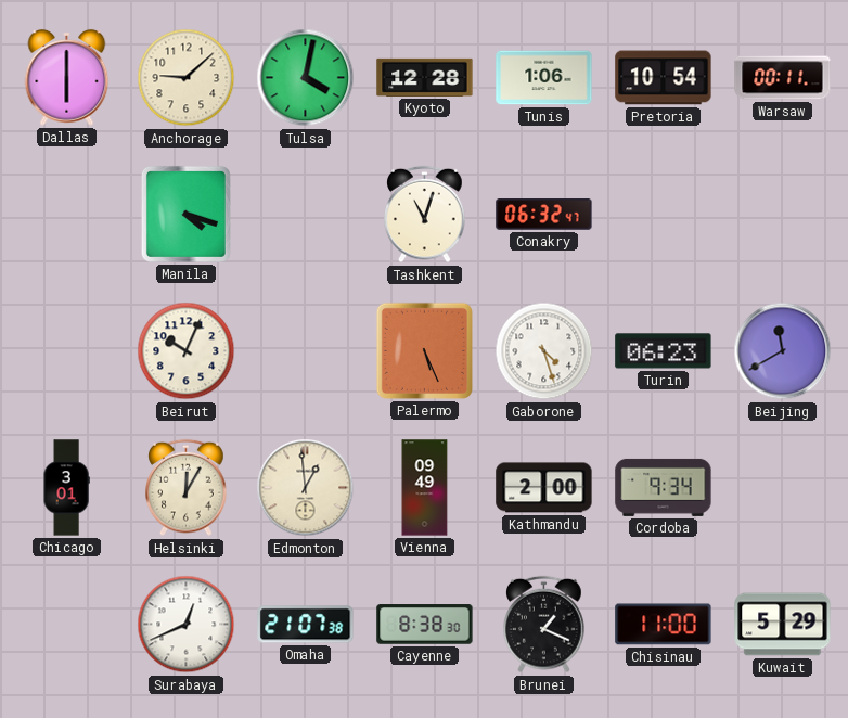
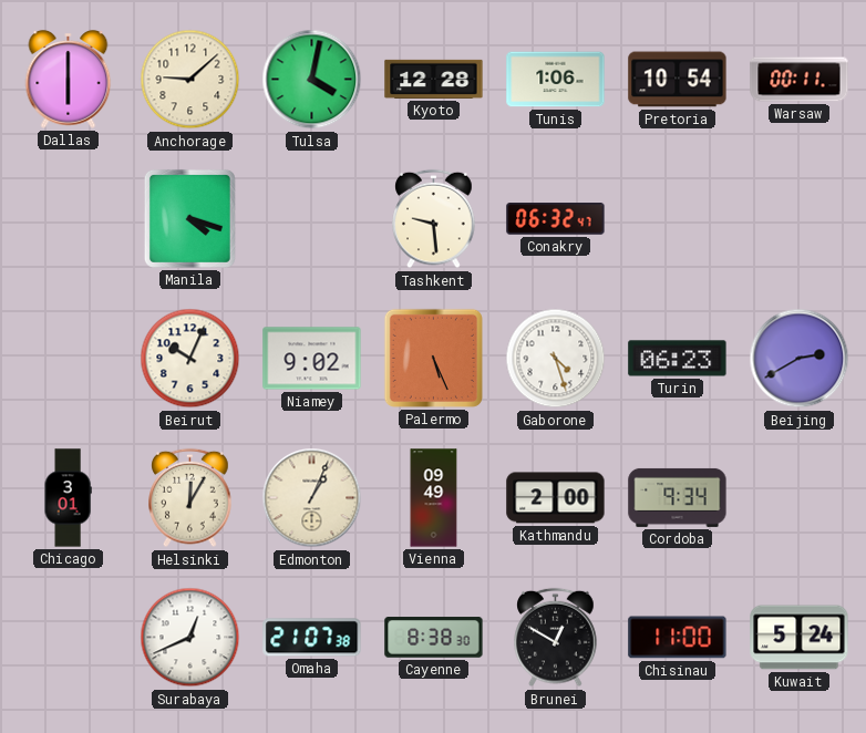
Tashkent: 11:03 -> 9:29 (434, 219)
Niamey: none -> 9:02 (312, 359)
Beijing: 11:40 -> 2:40 (800, 359)
Edmonton: 12:59 -> 1:04 (312, 498)
Brunei: 1:19 -> 12:50 (556, 638)
Kuwait: 5:29 -> 5:24 (800, 638)
